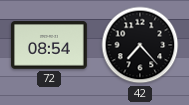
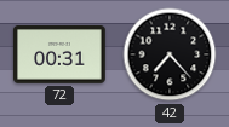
72: 08:54 -> 00:31 (61, 54)
